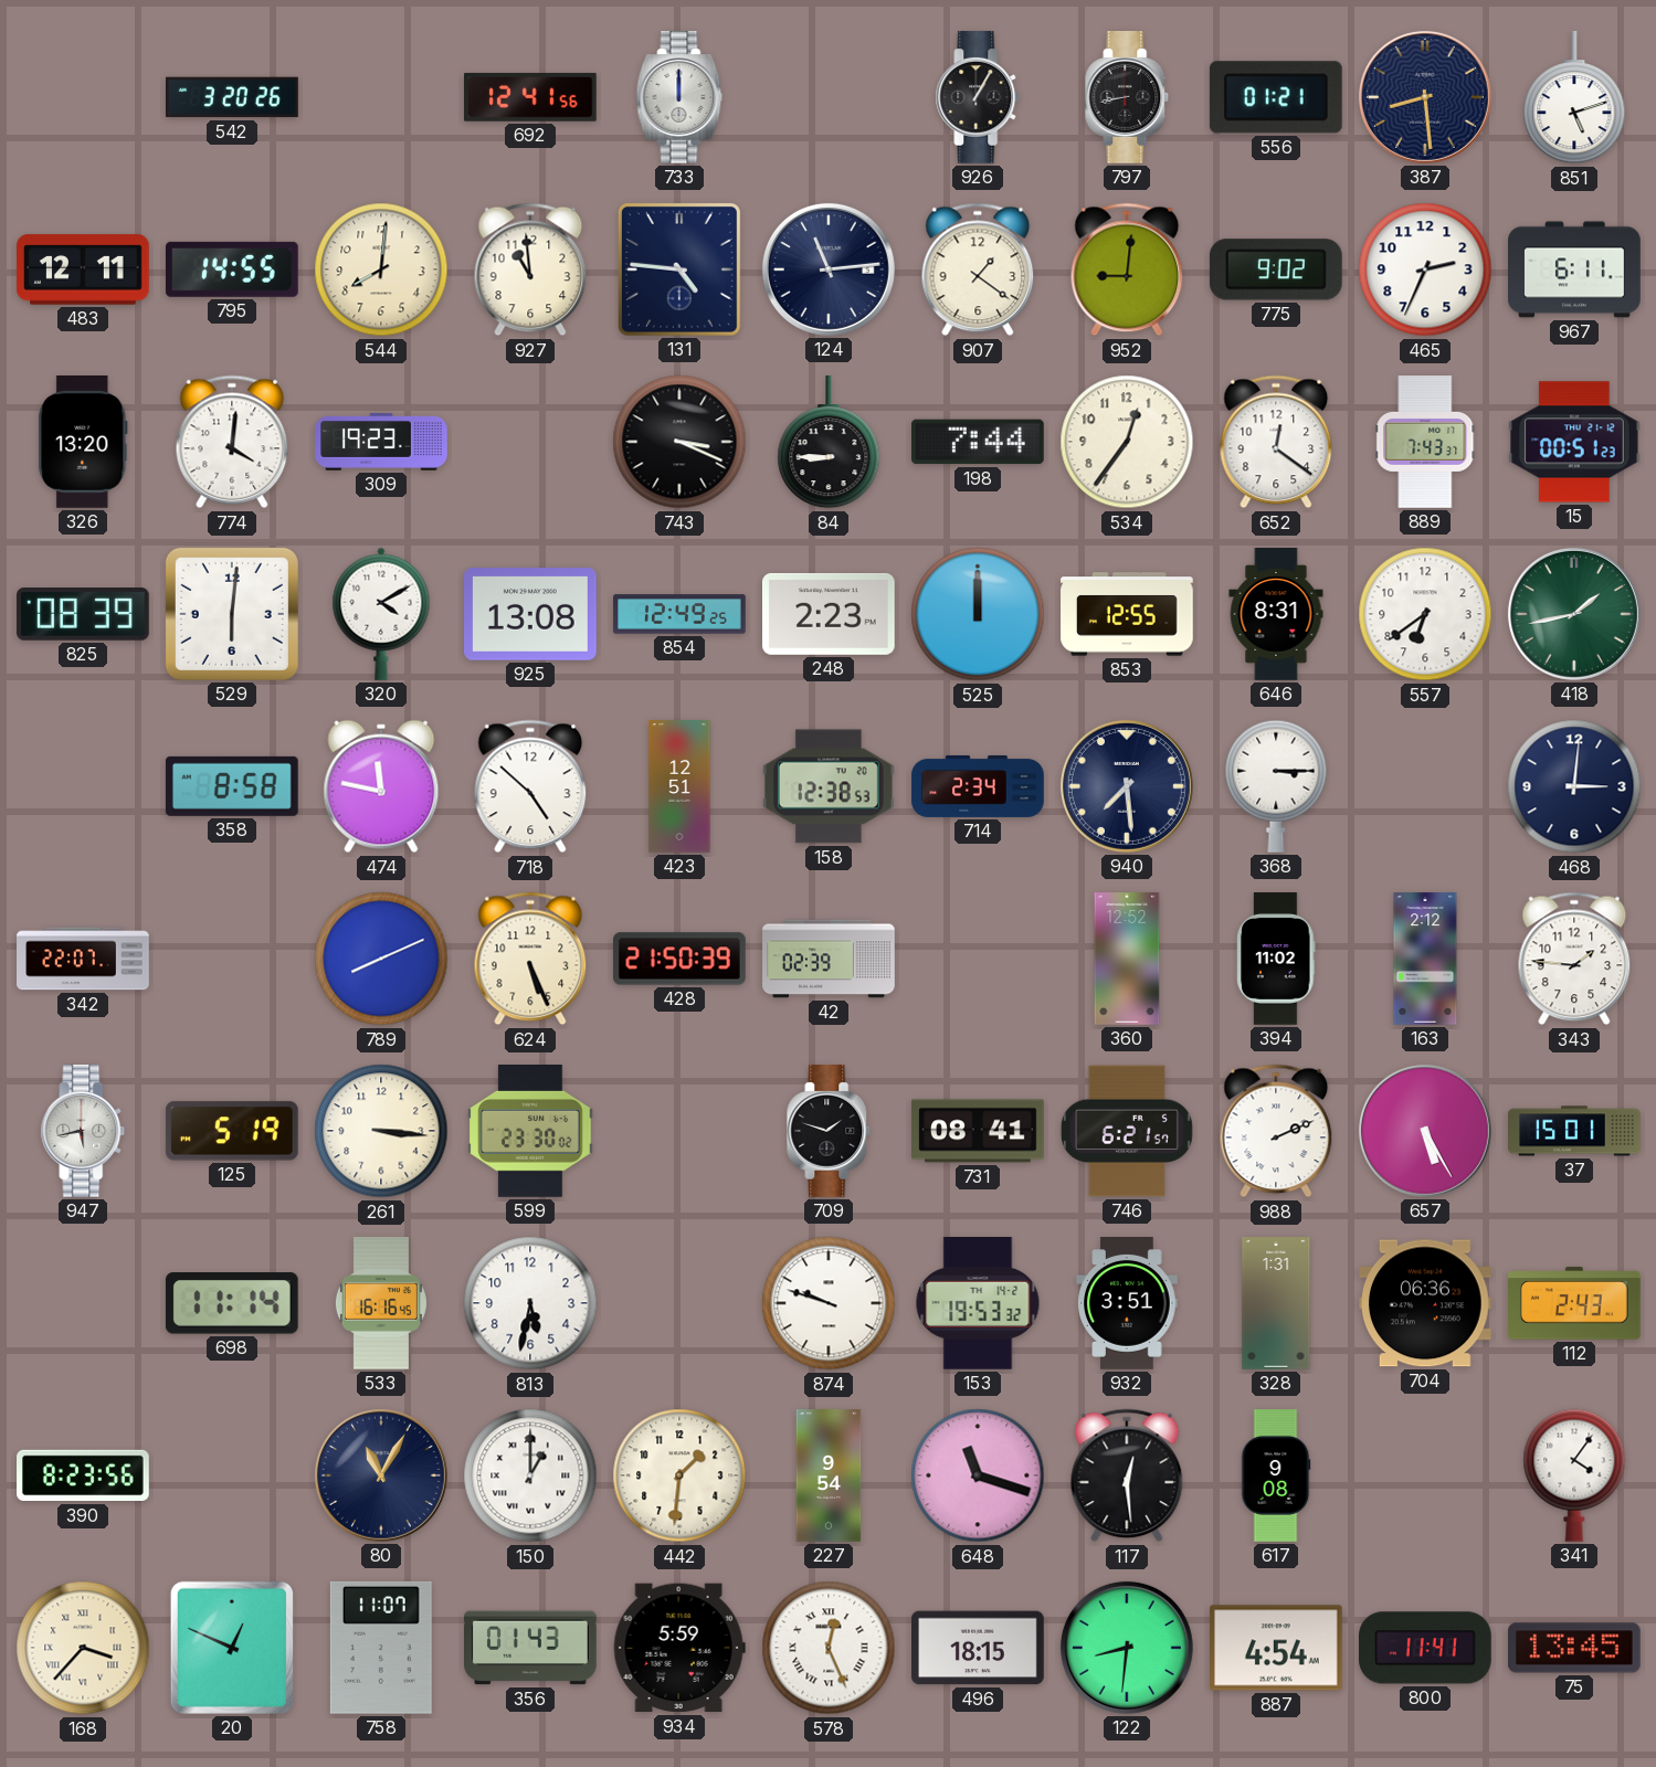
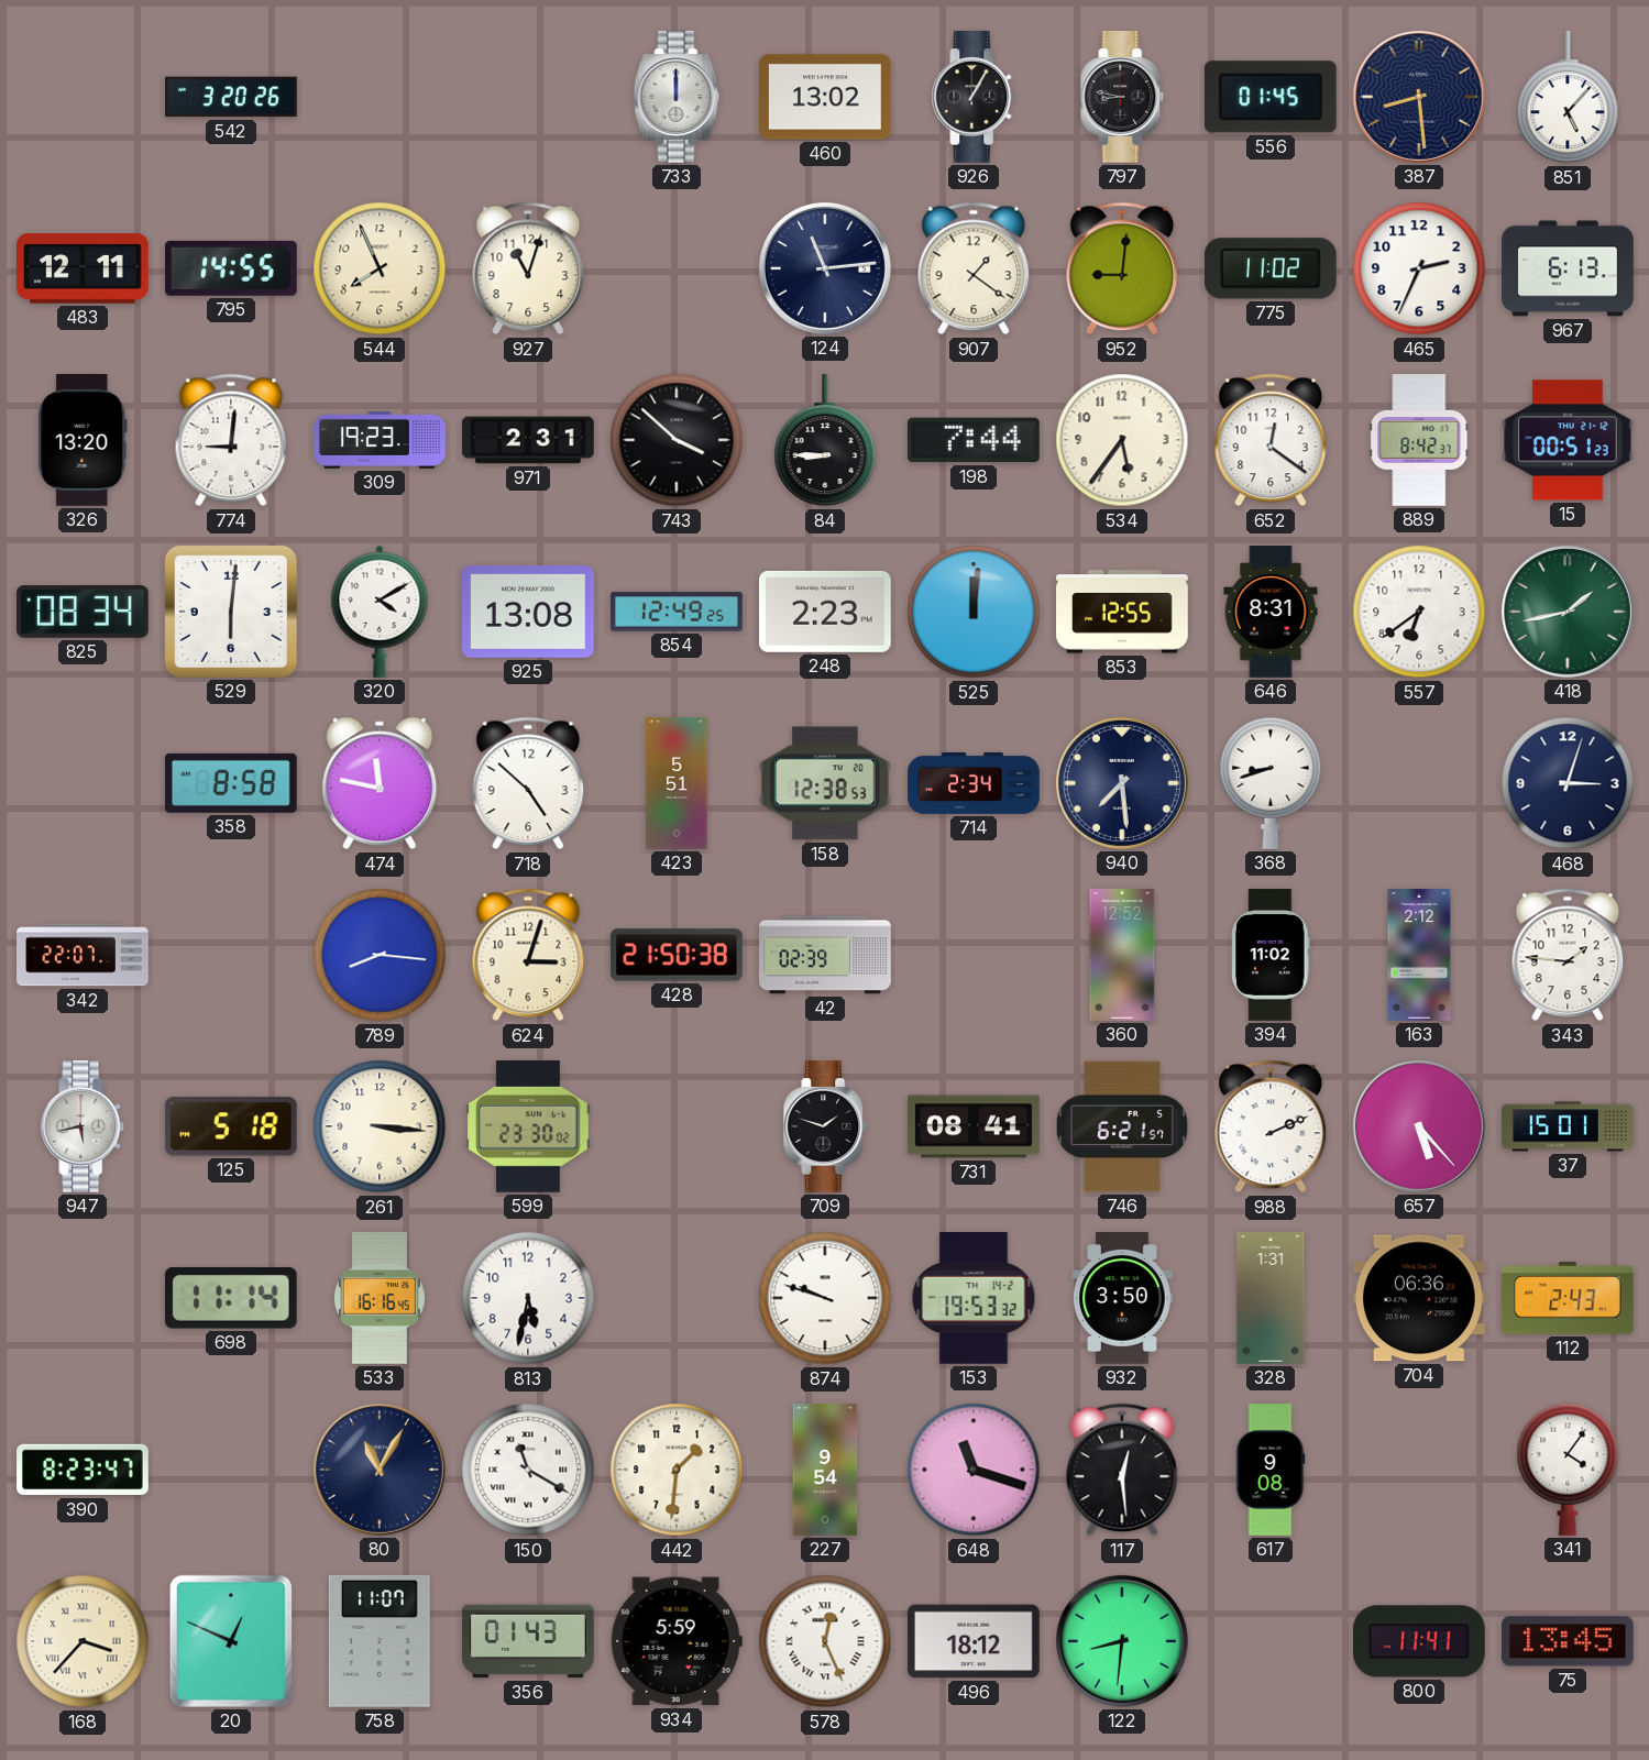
692: 12:41 -> none (531, 97)
460: none -> 13:02 (826, 97)
797: 8:43 -> 8:47 (1122, 98)
556: 01:21 -> 01:45 (1271, 97)
851: 5:12 -> 5:07 (1568, 98)
544: 8:01 -> 7:56 (380, 268)
927: 10:59 -> 11:03 (528, 268)
131: 4:46 -> none (679, 269)
775: 9:02 -> 11:02 (1271, 268)
967: 6:11 -> 6:13 (1568, 268)
774: 4:01 -> 9:01 (231, 440)
971: none -> 2:31 (528, 440)
743: 3:19 -> 3:52 (677, 440)
534: 12:36 -> 5:36 (1122, 440)
889: 7:43 -> 8:42 (1419, 440)
825: 08:39 -> 08:34 (84, 613)
525: 12:00 -> 12:01 (974, 612)
423: 12:51 -> 5:51 (677, 783)
368: 3:15 -> 8:42 (1271, 783)
468: 3:01 -> 3:03 (1568, 783)
789: 8:11 -> 8:16 (380, 955)
624: 5:26 -> 3:03 (528, 955)
428: 21:50:39 -> 21:50:38 (677, 955)
125: 5:19 -> 5:18 (231, 1126)
657: 5:25 -> 5:23 (1419, 1126)
932: 3:51 -> 3:50 (1122, 1299)
390: 8:23:56 -> 8:23:47 (83, 1470)
150: 1:00 -> 11:20 (528, 1470)
496: 18:15 -> 18:12 (975, 1641)
887: 4:54 -> none (1277, 1648)
